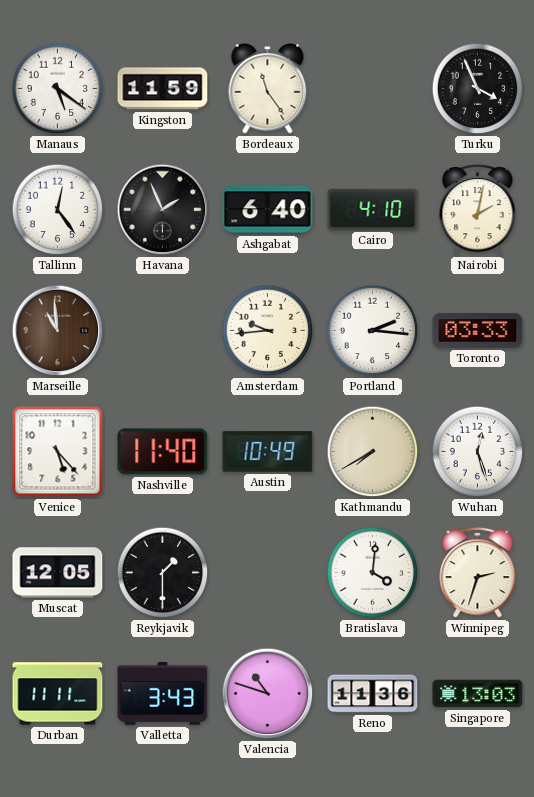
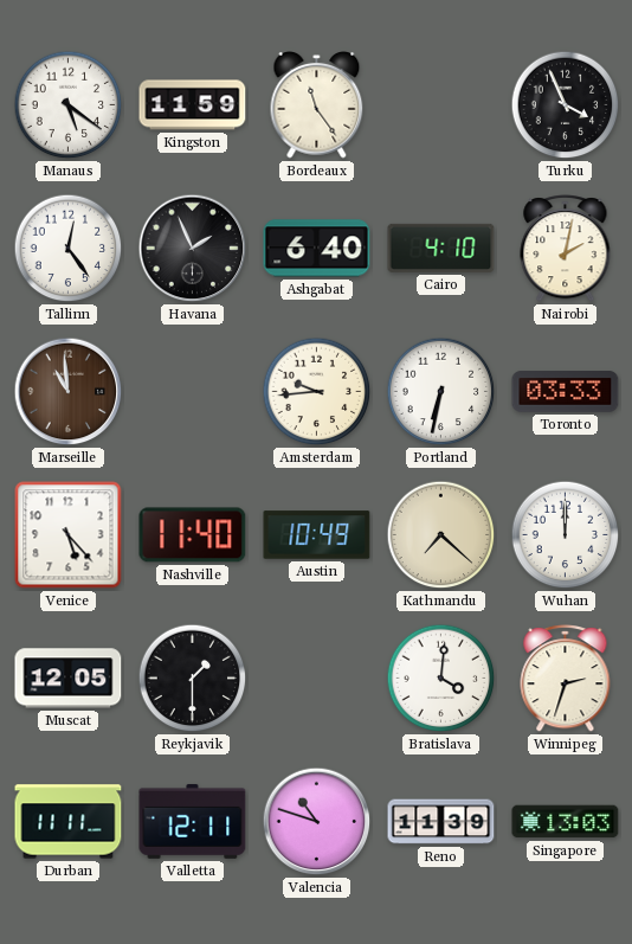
Portland: 2:16 -> 6:32 (441, 392)
Kathmandu: 7:40 -> 7:22 (441, 535)
Wuhan: 12:27 -> 12:00 (566, 535)
Valletta: 3:43 -> 12:11 (193, 821)
Reno: 11:36 -> 11:39 (441, 822)
